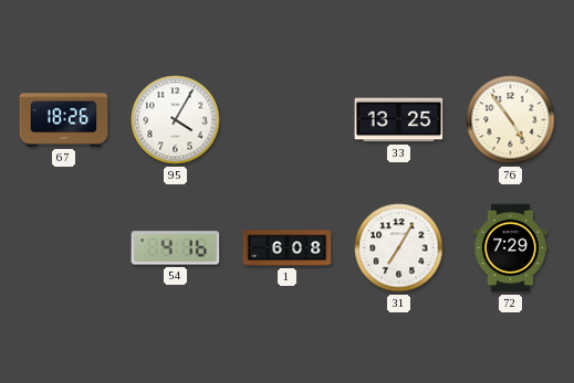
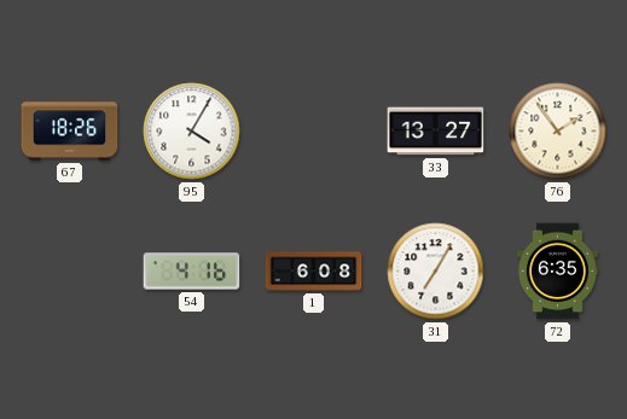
33: 13:25 -> 13:27 (436, 132)
76: 4:54 -> 1:54 (558, 132)
72: 7:29 -> 6:35 (557, 272)
